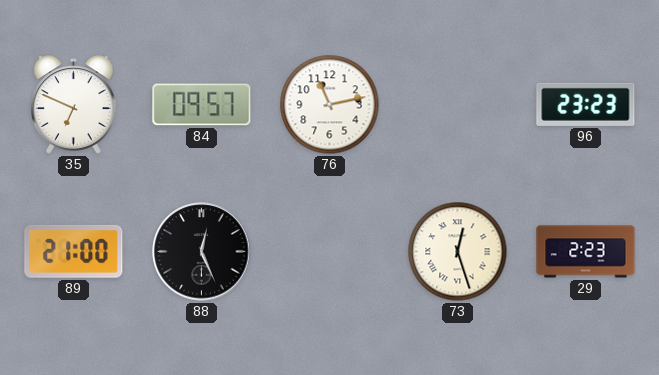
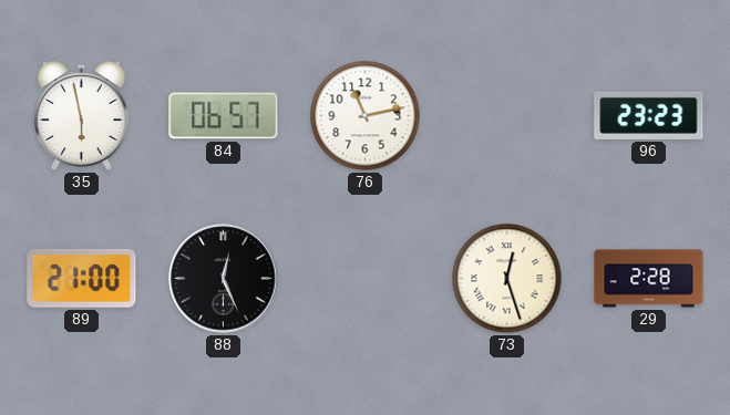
35: 6:49 -> 5:58 (82, 116)
84: 09:57 -> 06:57 (224, 116)
29: 2:23 -> 2:28 (649, 279)
